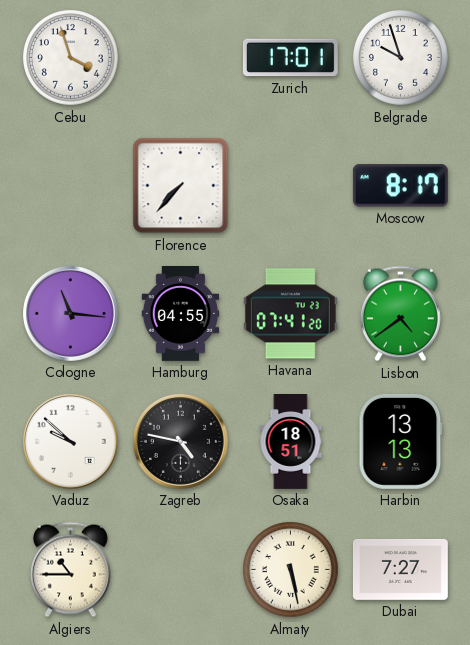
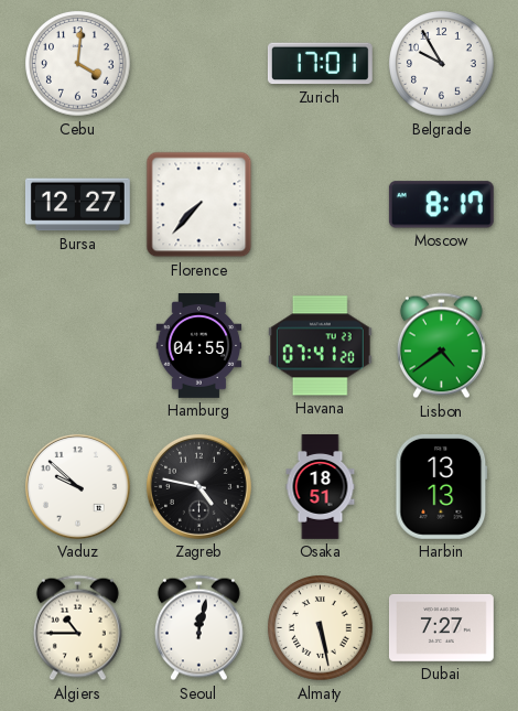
Cebu: 3:57 -> 4:01 (78, 64)
Belgrade: 9:57 -> 9:55 (442, 64)
Bursa: none -> 12:27 (77, 205)
Cologne: 11:16 -> none (70, 313)
Seoul: none -> 12:02 (198, 628)
